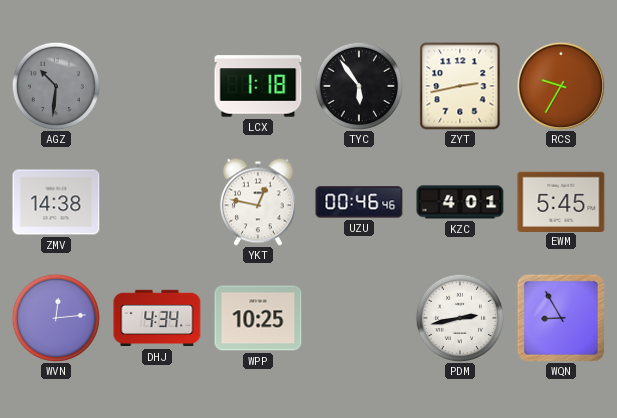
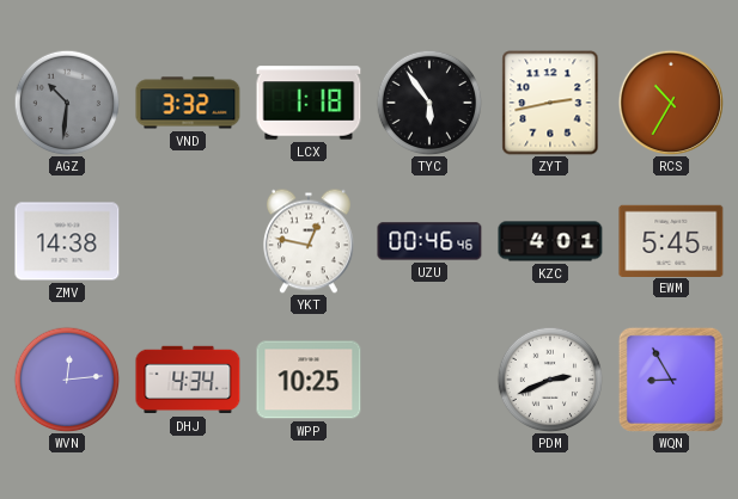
VND: none -> 3:32 (188, 103)
RCS: 9:35 -> 10:35 (670, 101)
PDM: 2:43 -> 2:41 (550, 380)
